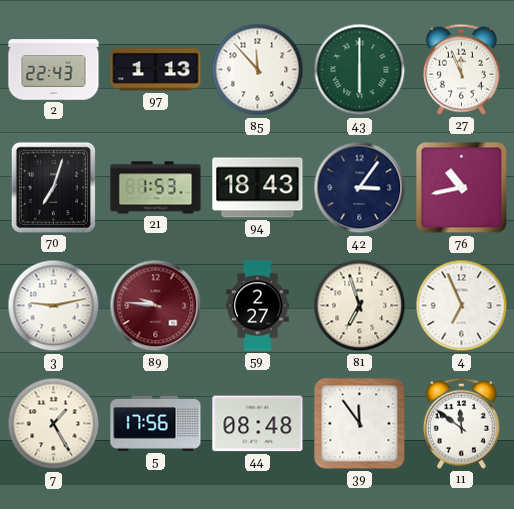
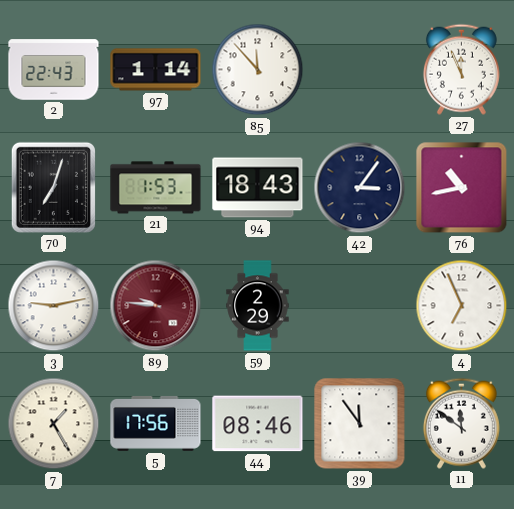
97: 1:13 -> 1:14 (156, 70)
43: 6:00 -> none (360, 70)
59: 2:27 -> 2:29 (258, 306)
81: 6:57 -> none (360, 306)
44: 08:48 -> 08:46 (258, 424)
